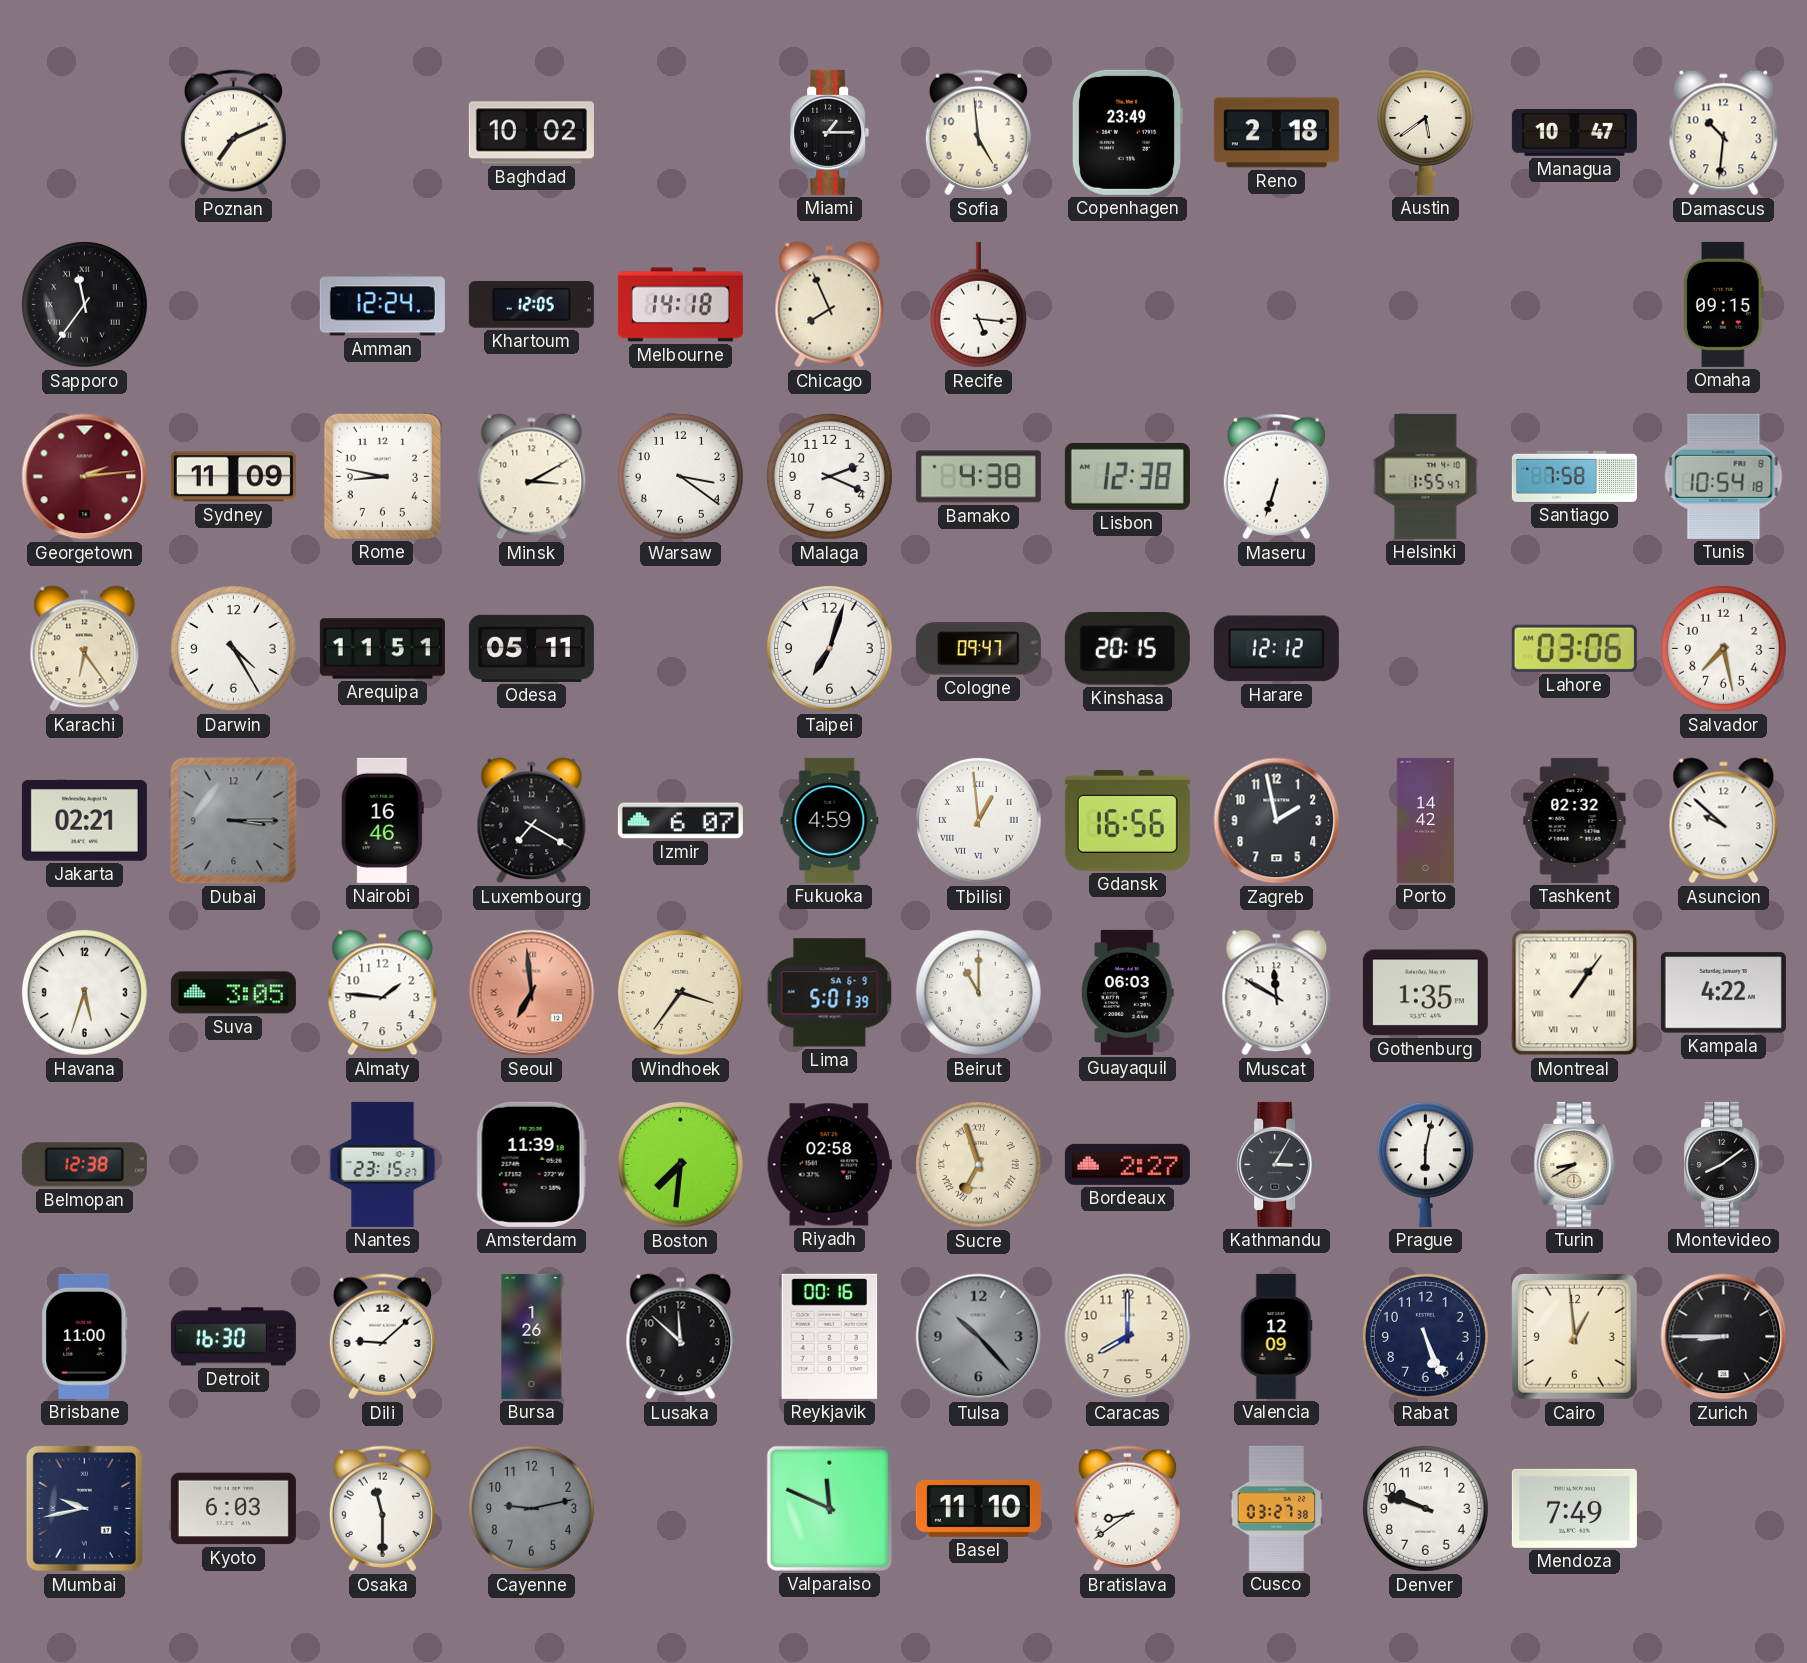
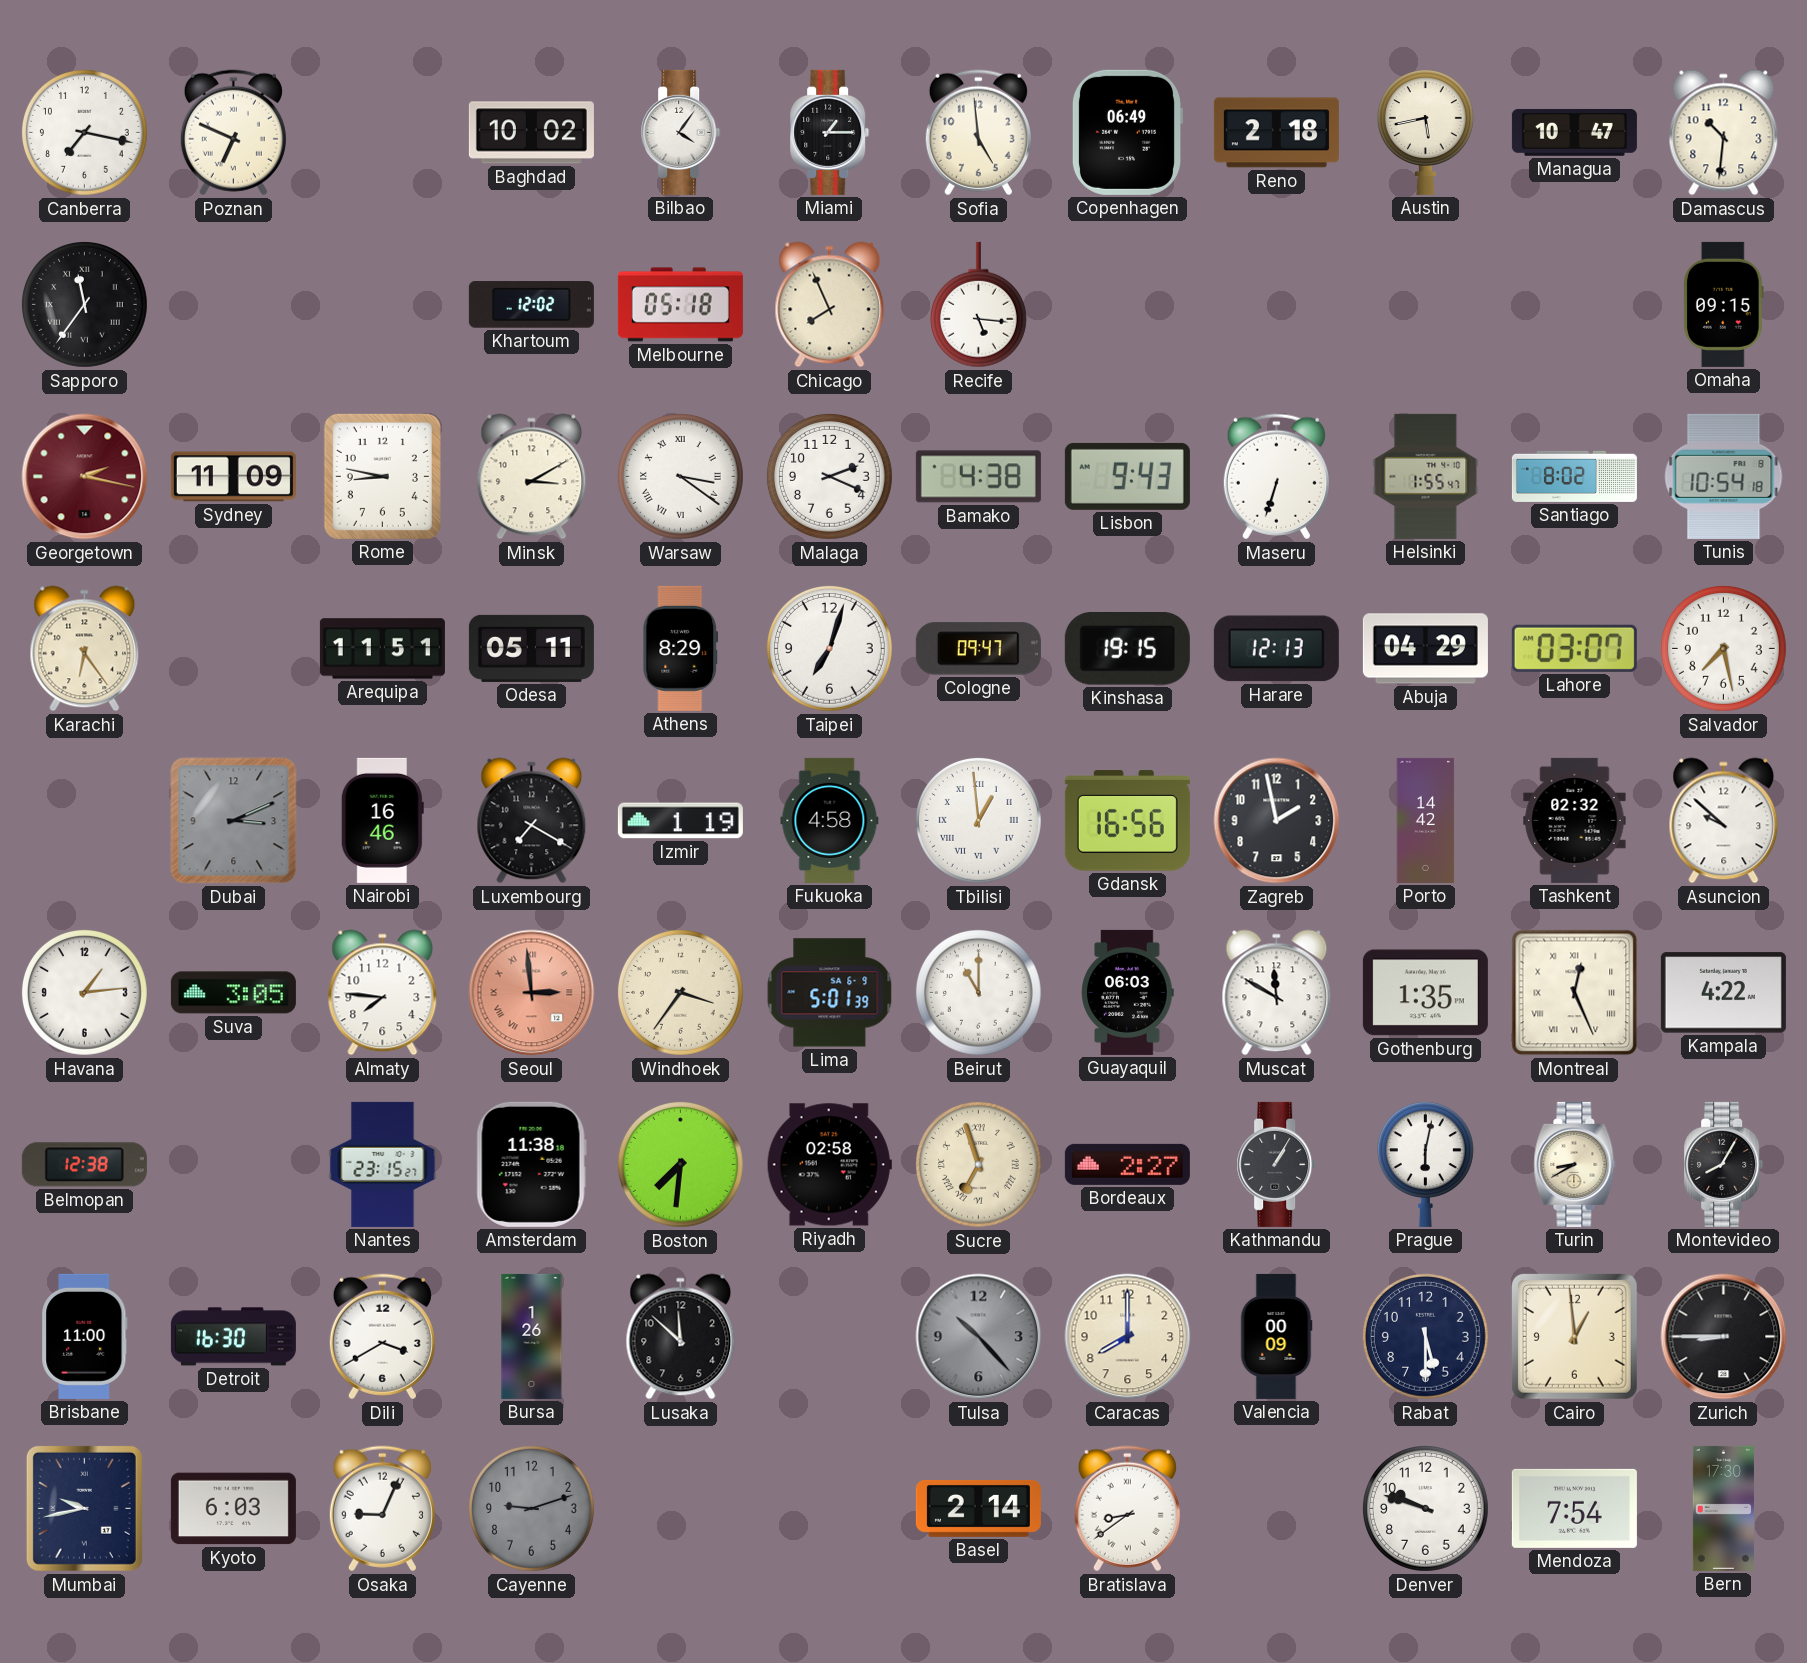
Canberra: none -> 7:17 (84, 132)
Poznan: 7:11 -> 6:49 (233, 133)
Bilbao: none -> 4:06 (681, 132)
Copenhagen: 23:49 -> 06:49 (1127, 132)
Austin: 5:39 -> 5:43 (1425, 132)
Amman: 12:24 -> none (382, 305)
Khartoum: 12:05 -> 12:02 (531, 305)
Melbourne: 14:18 -> 05:18 (680, 305)
Georgetown: 2:14 -> 2:17 (85, 477)
Warsaw numerals: Arabic -> Roman (680, 476)
Lisbon: 12:38 -> 9:43 (1127, 476)
Santiago: 7:58 -> 8:02 (1574, 476)
Darwin: 4:25 -> none (233, 648)
Athens: none -> 8:29 (681, 648)
Kinshasa: 20:15 -> 19:15 (1127, 649)
Harare: 12:12 -> 12:13 (1276, 649)
Abuja: none -> 04:29 (1425, 649)
Lahore: 03:06 -> 03:07 (1574, 648)
Jakarta: 02:21 -> none (84, 820)
Dubai: 3:15 -> 3:11 (234, 821)
Izmir: 6:07 -> 1:19 (680, 821)
Fukuoka: 4:59 -> 4:58 (830, 820)
Havana: 5:33 -> 1:14 (84, 992)
Almaty: 1:46 -> 7:46 (383, 993)
Seoul: 6:59 -> 2:59 (532, 993)
Montreal: 1:06 -> 12:26 (1575, 993)
Amsterdam: 11:39 -> 11:38 (531, 1164)
Kathmandu: 3:05 -> 1:05 (1277, 1164)
Montevideo: 8:09 -> 8:05 (1724, 1164)
Dili: 9:08 -> 3:40 (382, 1337)
Reykjavik: 00:16 -> none (830, 1336)
Valencia: 12:09 -> 00:09 (1276, 1336)
Rabat: 5:26 -> 5:30 (1425, 1336)
Osaka: 11:30 -> 9:04 (382, 1509)
Cayenne: 9:13 -> 9:12 (531, 1508)
Valparaiso: 11:49 -> none (829, 1508)
Basel: 11:10 -> 2:14 (978, 1508)
Cusco: 03:27 -> none (1277, 1508)
Mendoza: 7:49 -> 7:54 (1574, 1508)
Bern: none -> 17:30 (1723, 1508)
